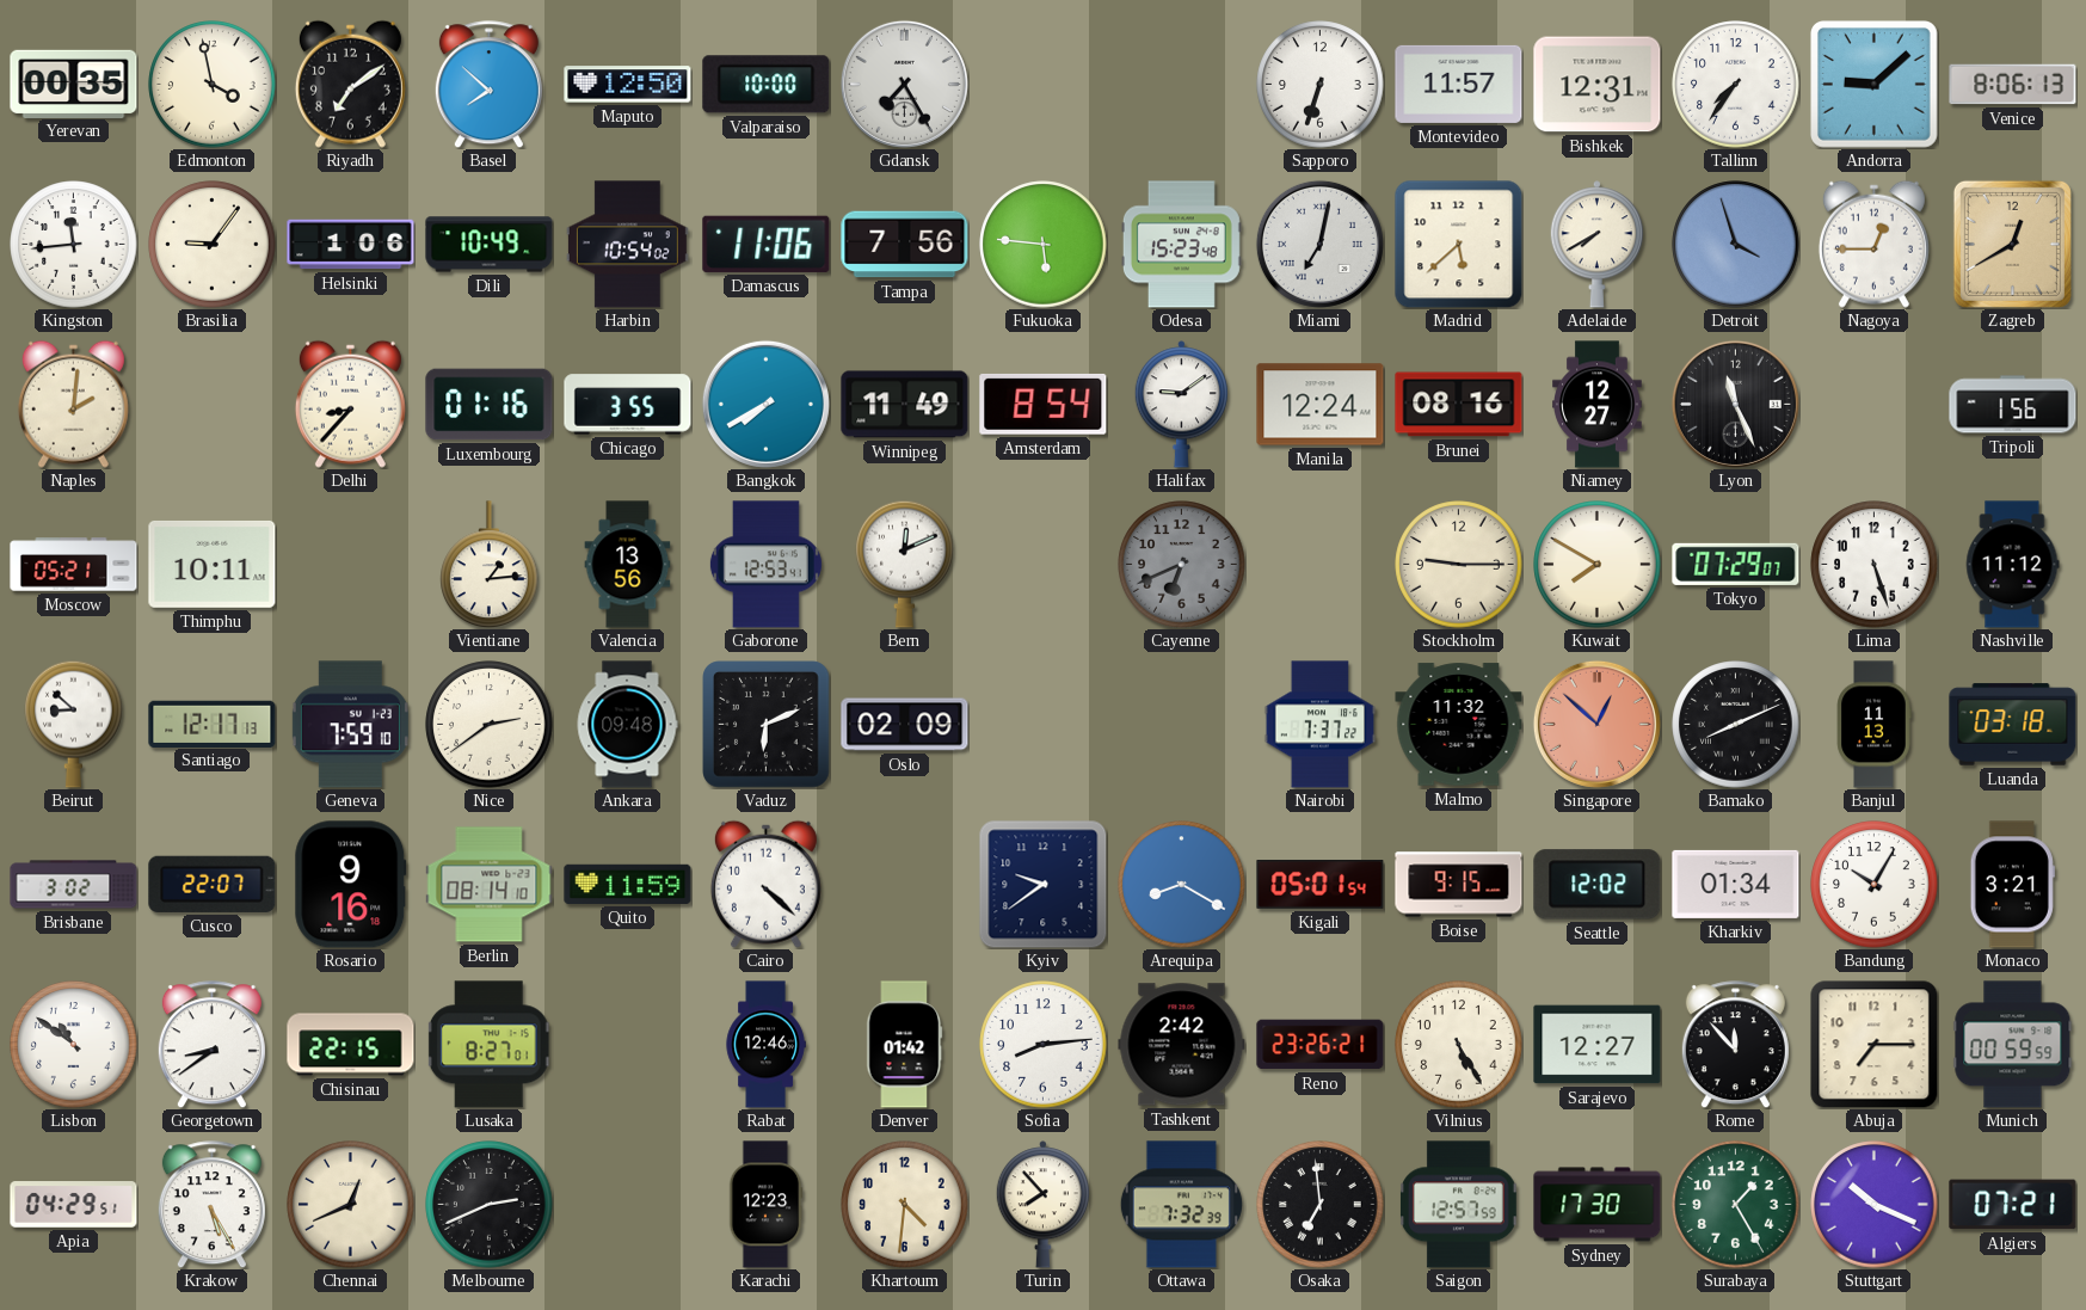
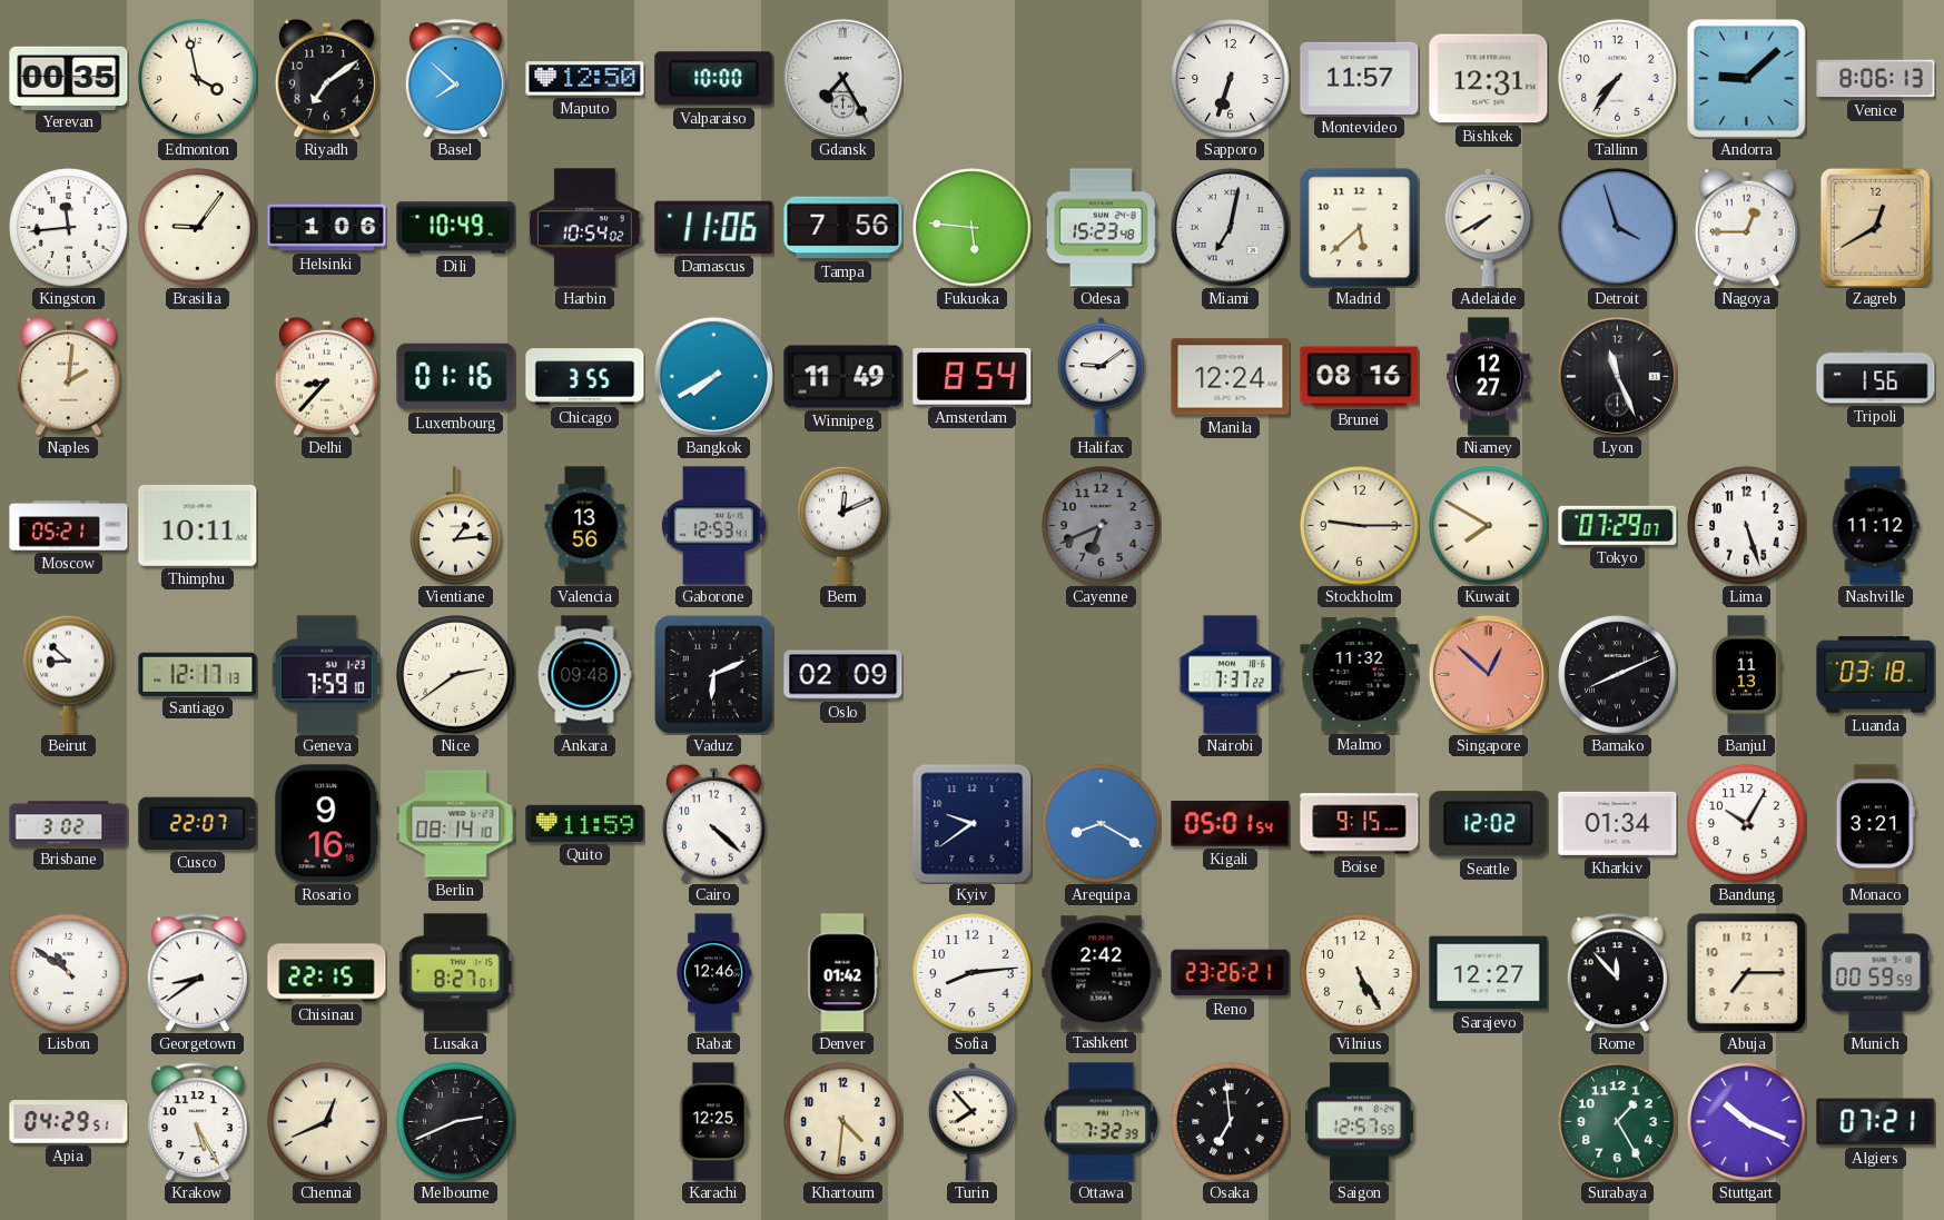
Karachi: 12:23 -> 12:25 (713, 1122)
Sydney: 17:30 -> none (1598, 1205)
